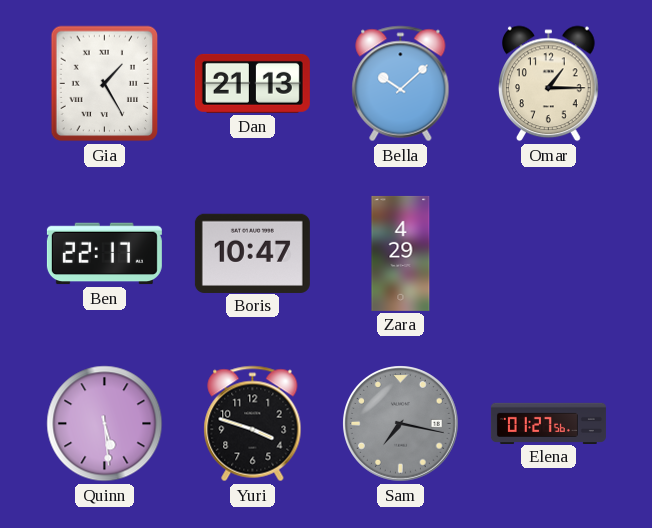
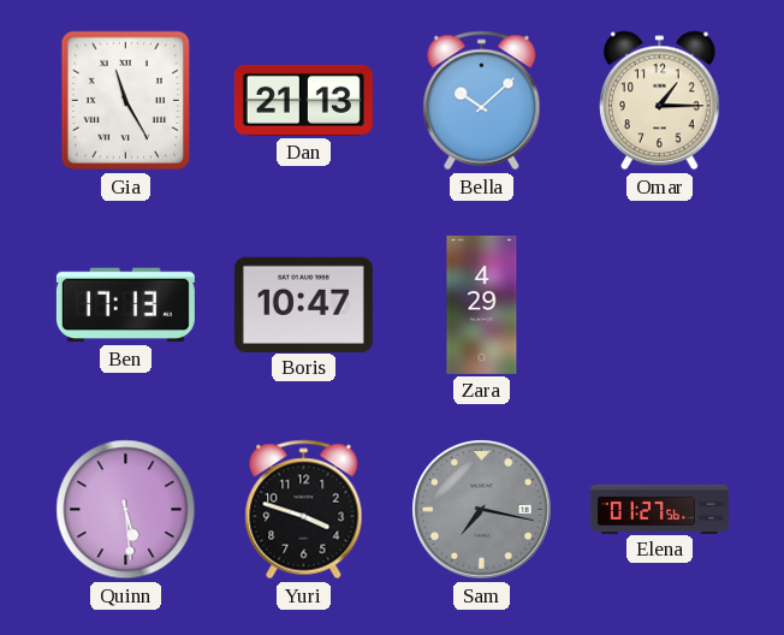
Gia: 1:25 -> 11:25 (126, 101)
Ben: 22:17 -> 17:13 (125, 305)
